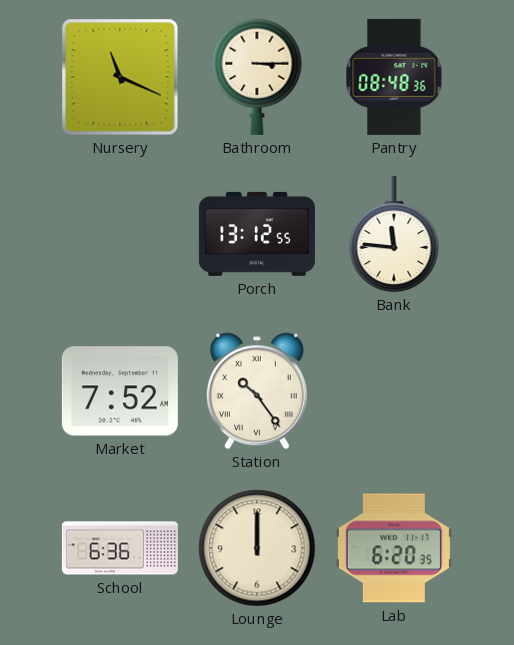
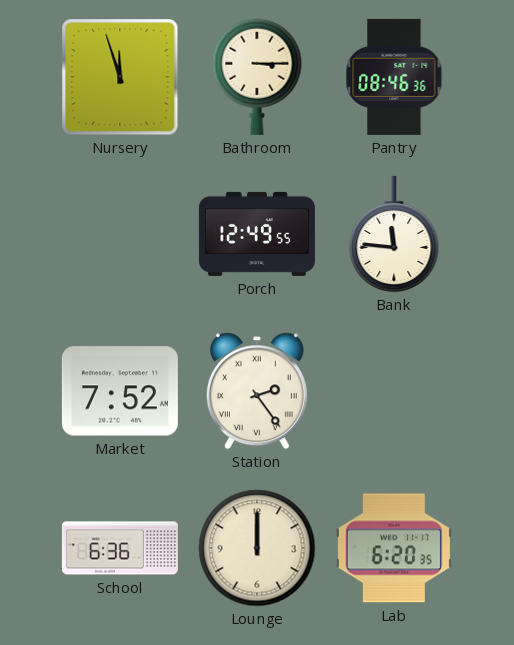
Nursery: 11:19 -> 11:57 (120, 77)
Pantry: 08:48 -> 08:46 (394, 77)
Porch: 13:12 -> 12:49 (257, 234)
Station: 10:24 -> 2:24 (257, 391)
